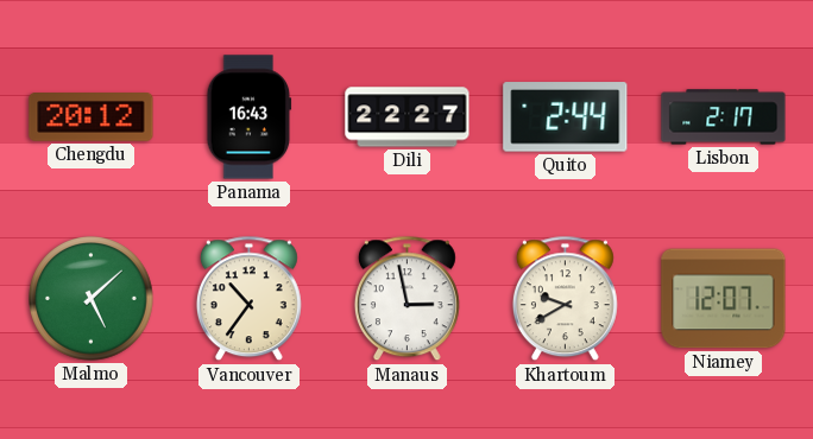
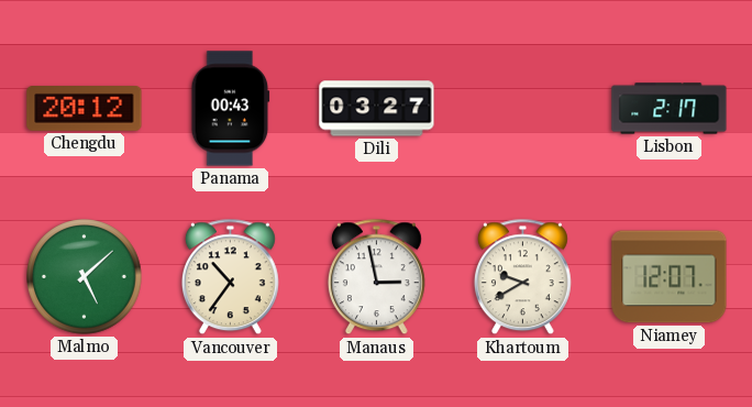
Panama: 16:43 -> 00:43 (231, 109)
Dili: 22:27 -> 03:27 (377, 109)
Quito: 2:44 -> none (566, 117)
